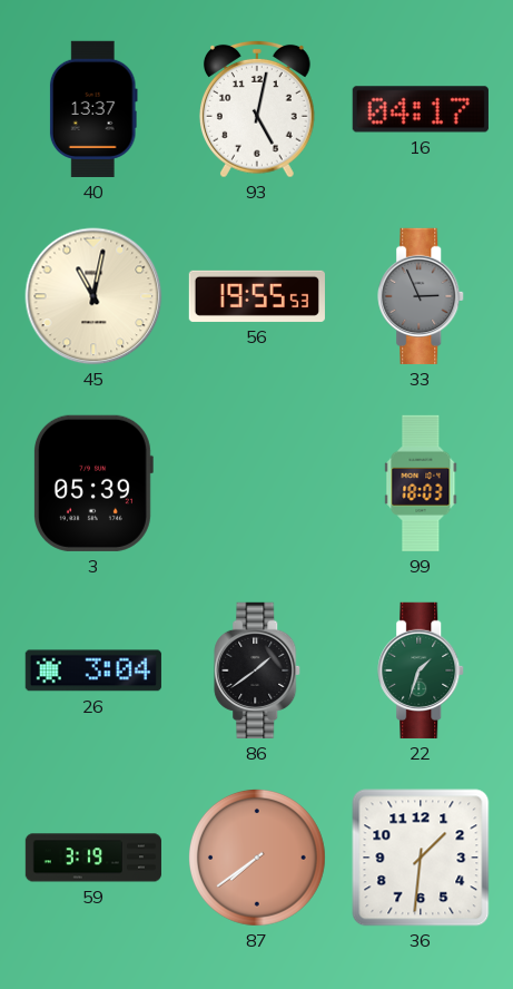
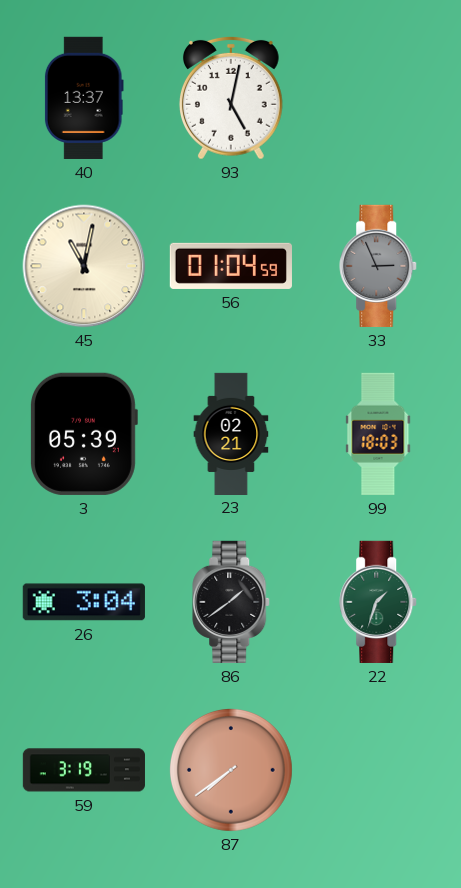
16: 04:17 -> none (421, 109)
56: 19:55 -> 01:04 (231, 266)
23: none -> 02:21 (231, 433)
36: 1:31 -> none (421, 858)
